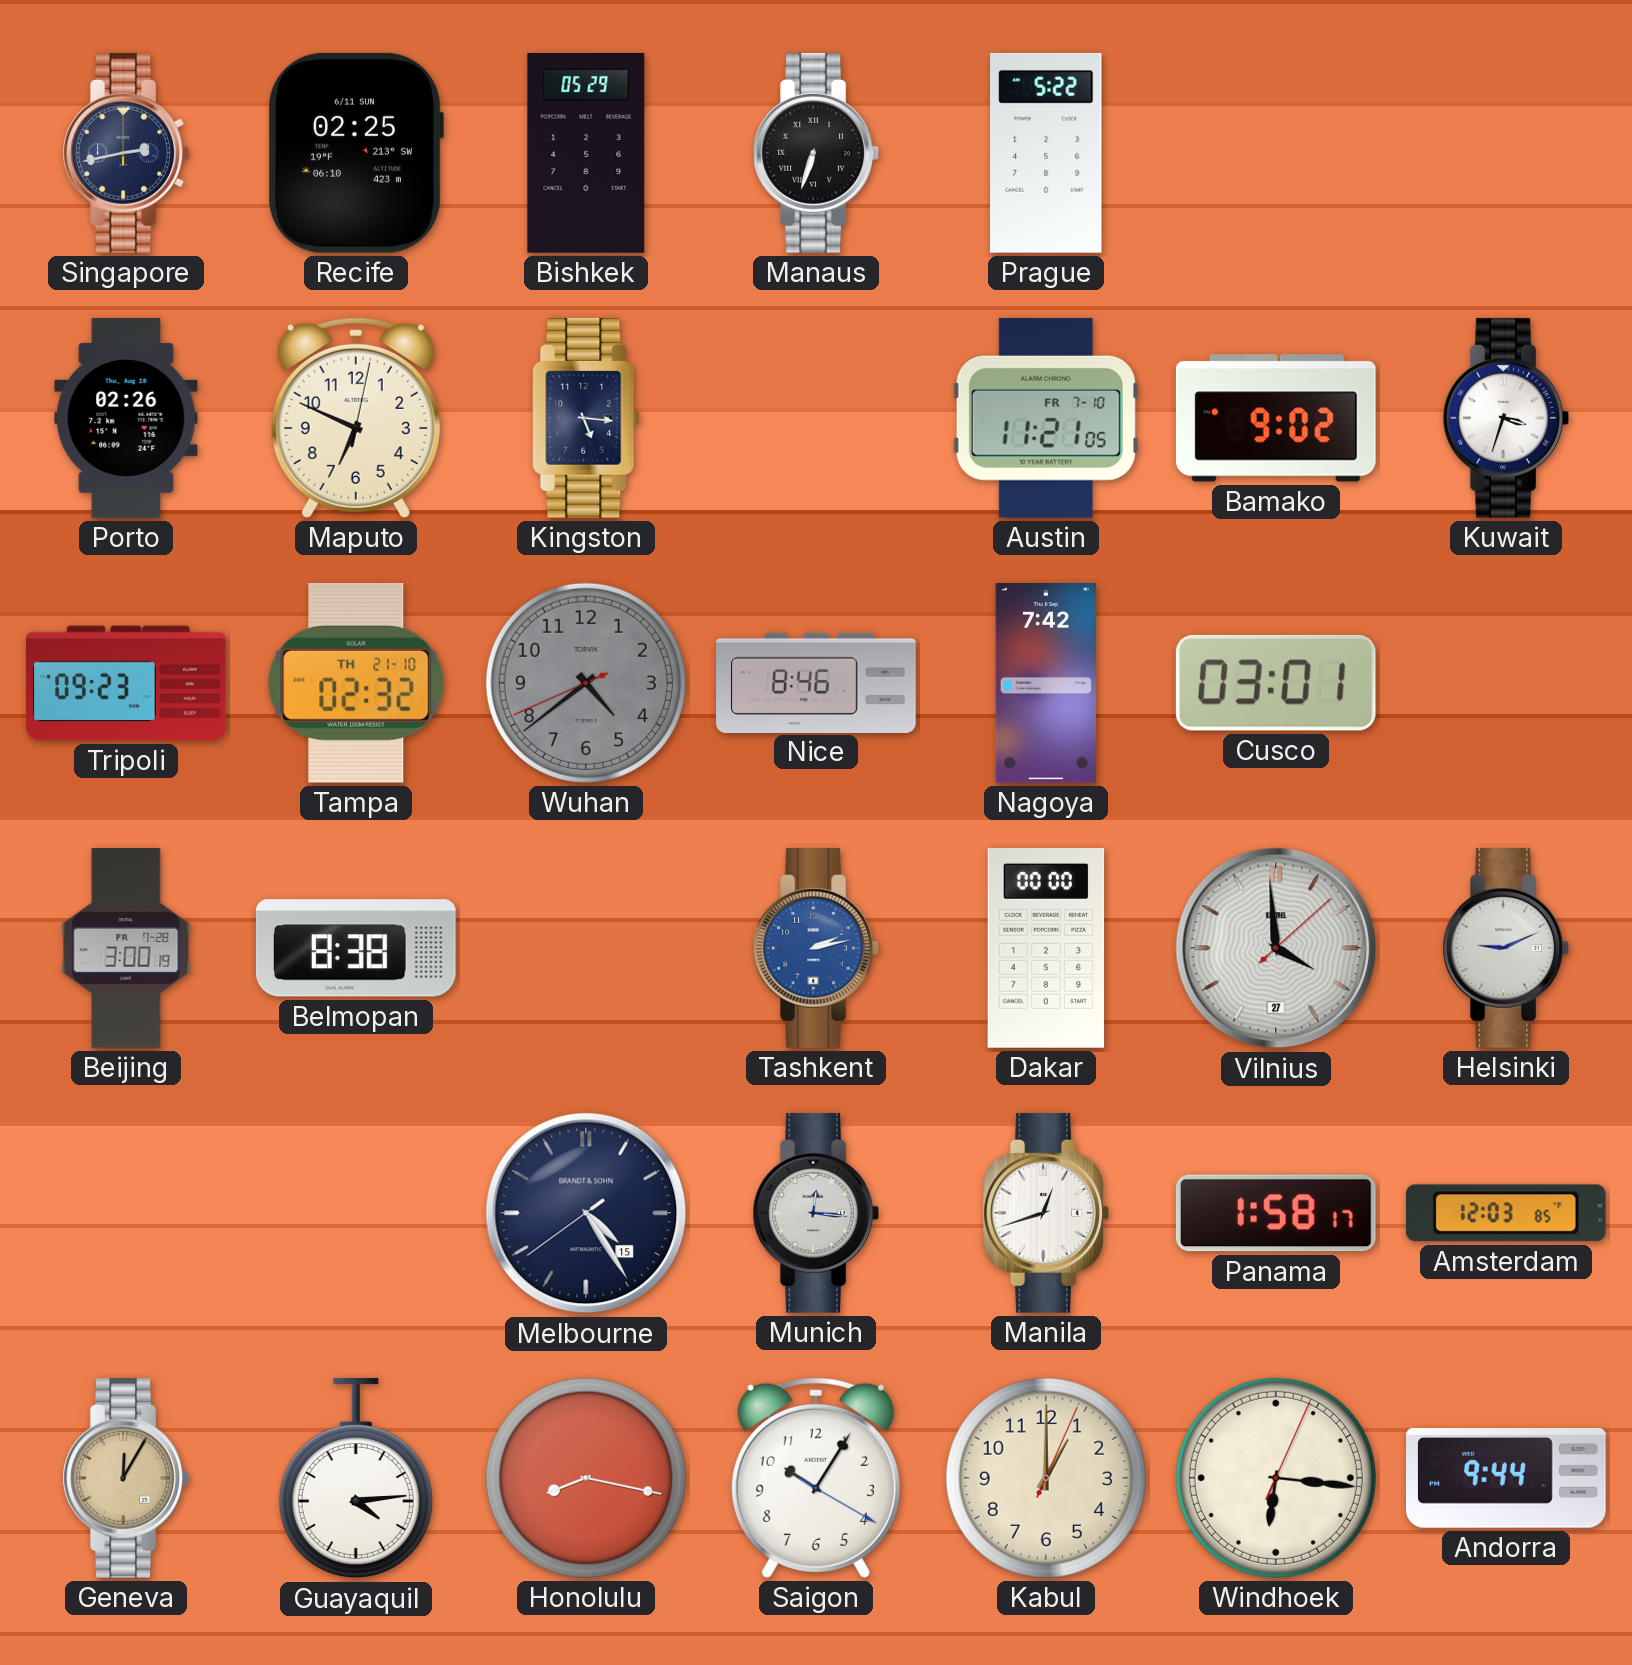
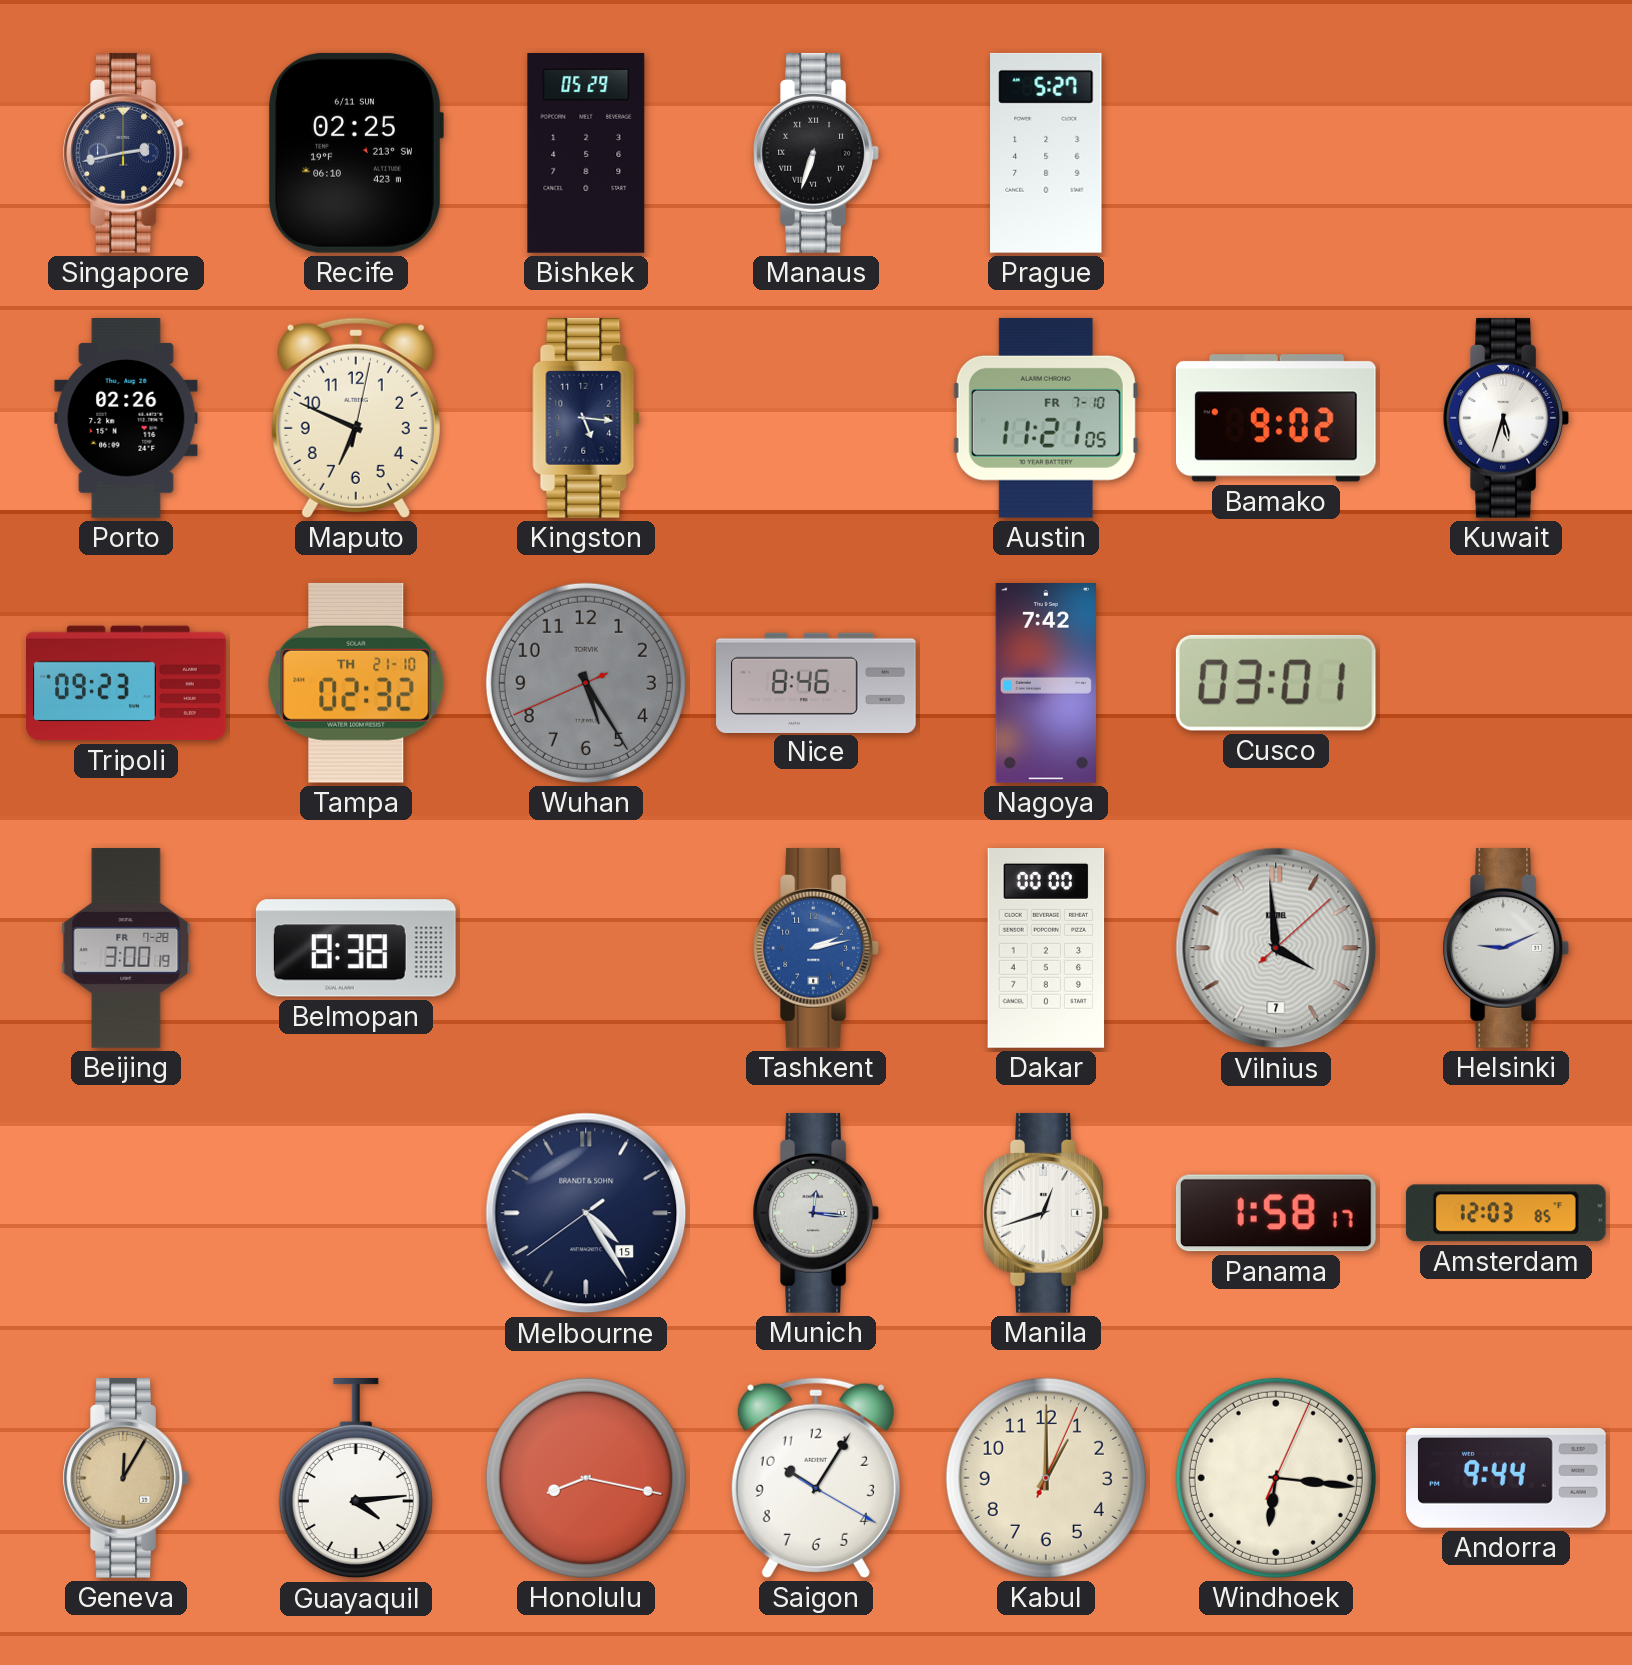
Prague: 5:22 -> 5:27 (1046, 153)
Kuwait: 3:33 -> 5:33 (1506, 418)
Wuhan: 4:38 -> 5:24 (586, 683)
Vilnius date: 27 -> 7 (1276, 948)
